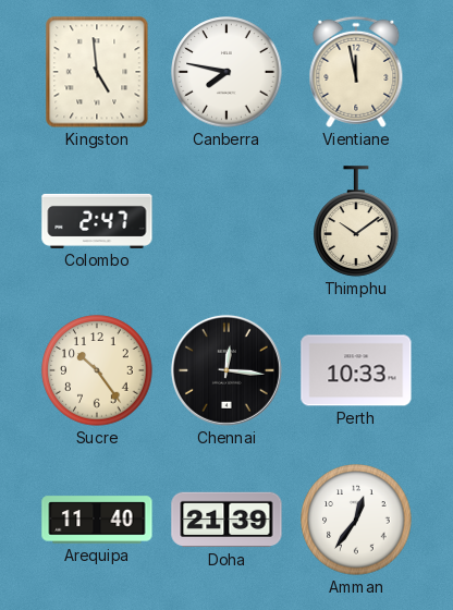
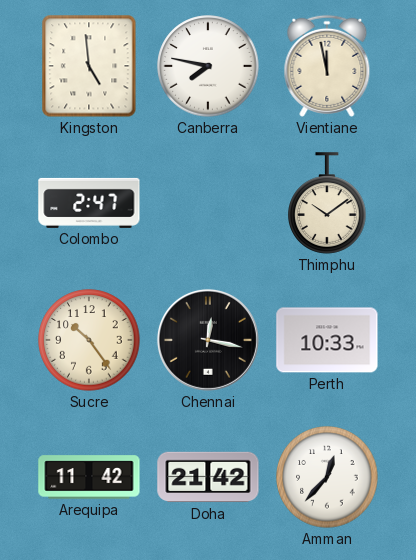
Chennai: 12:16 -> 12:17 (208, 340)
Arequipa: 11:40 -> 11:42 (89, 477)
Doha: 21:39 -> 21:42 (208, 477)
Amman: 12:36 -> 12:37 (327, 477)
